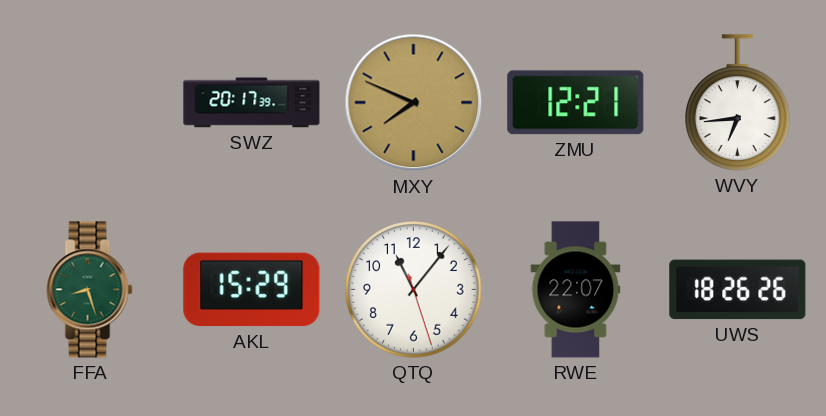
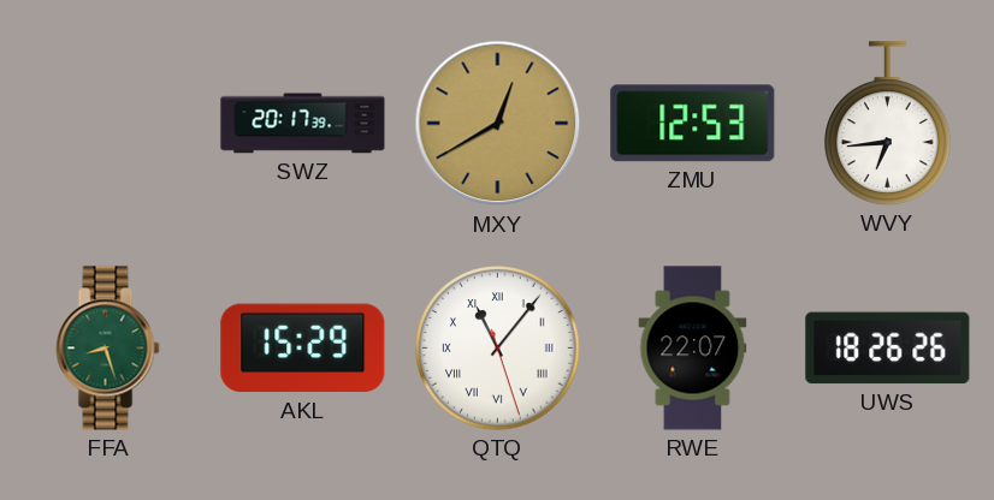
MXY: 7:49 -> 12:40 (498, 124)
ZMU: 12:21 -> 12:53 (693, 124)
QTQ numerals: Arabic -> Roman (498, 349)
